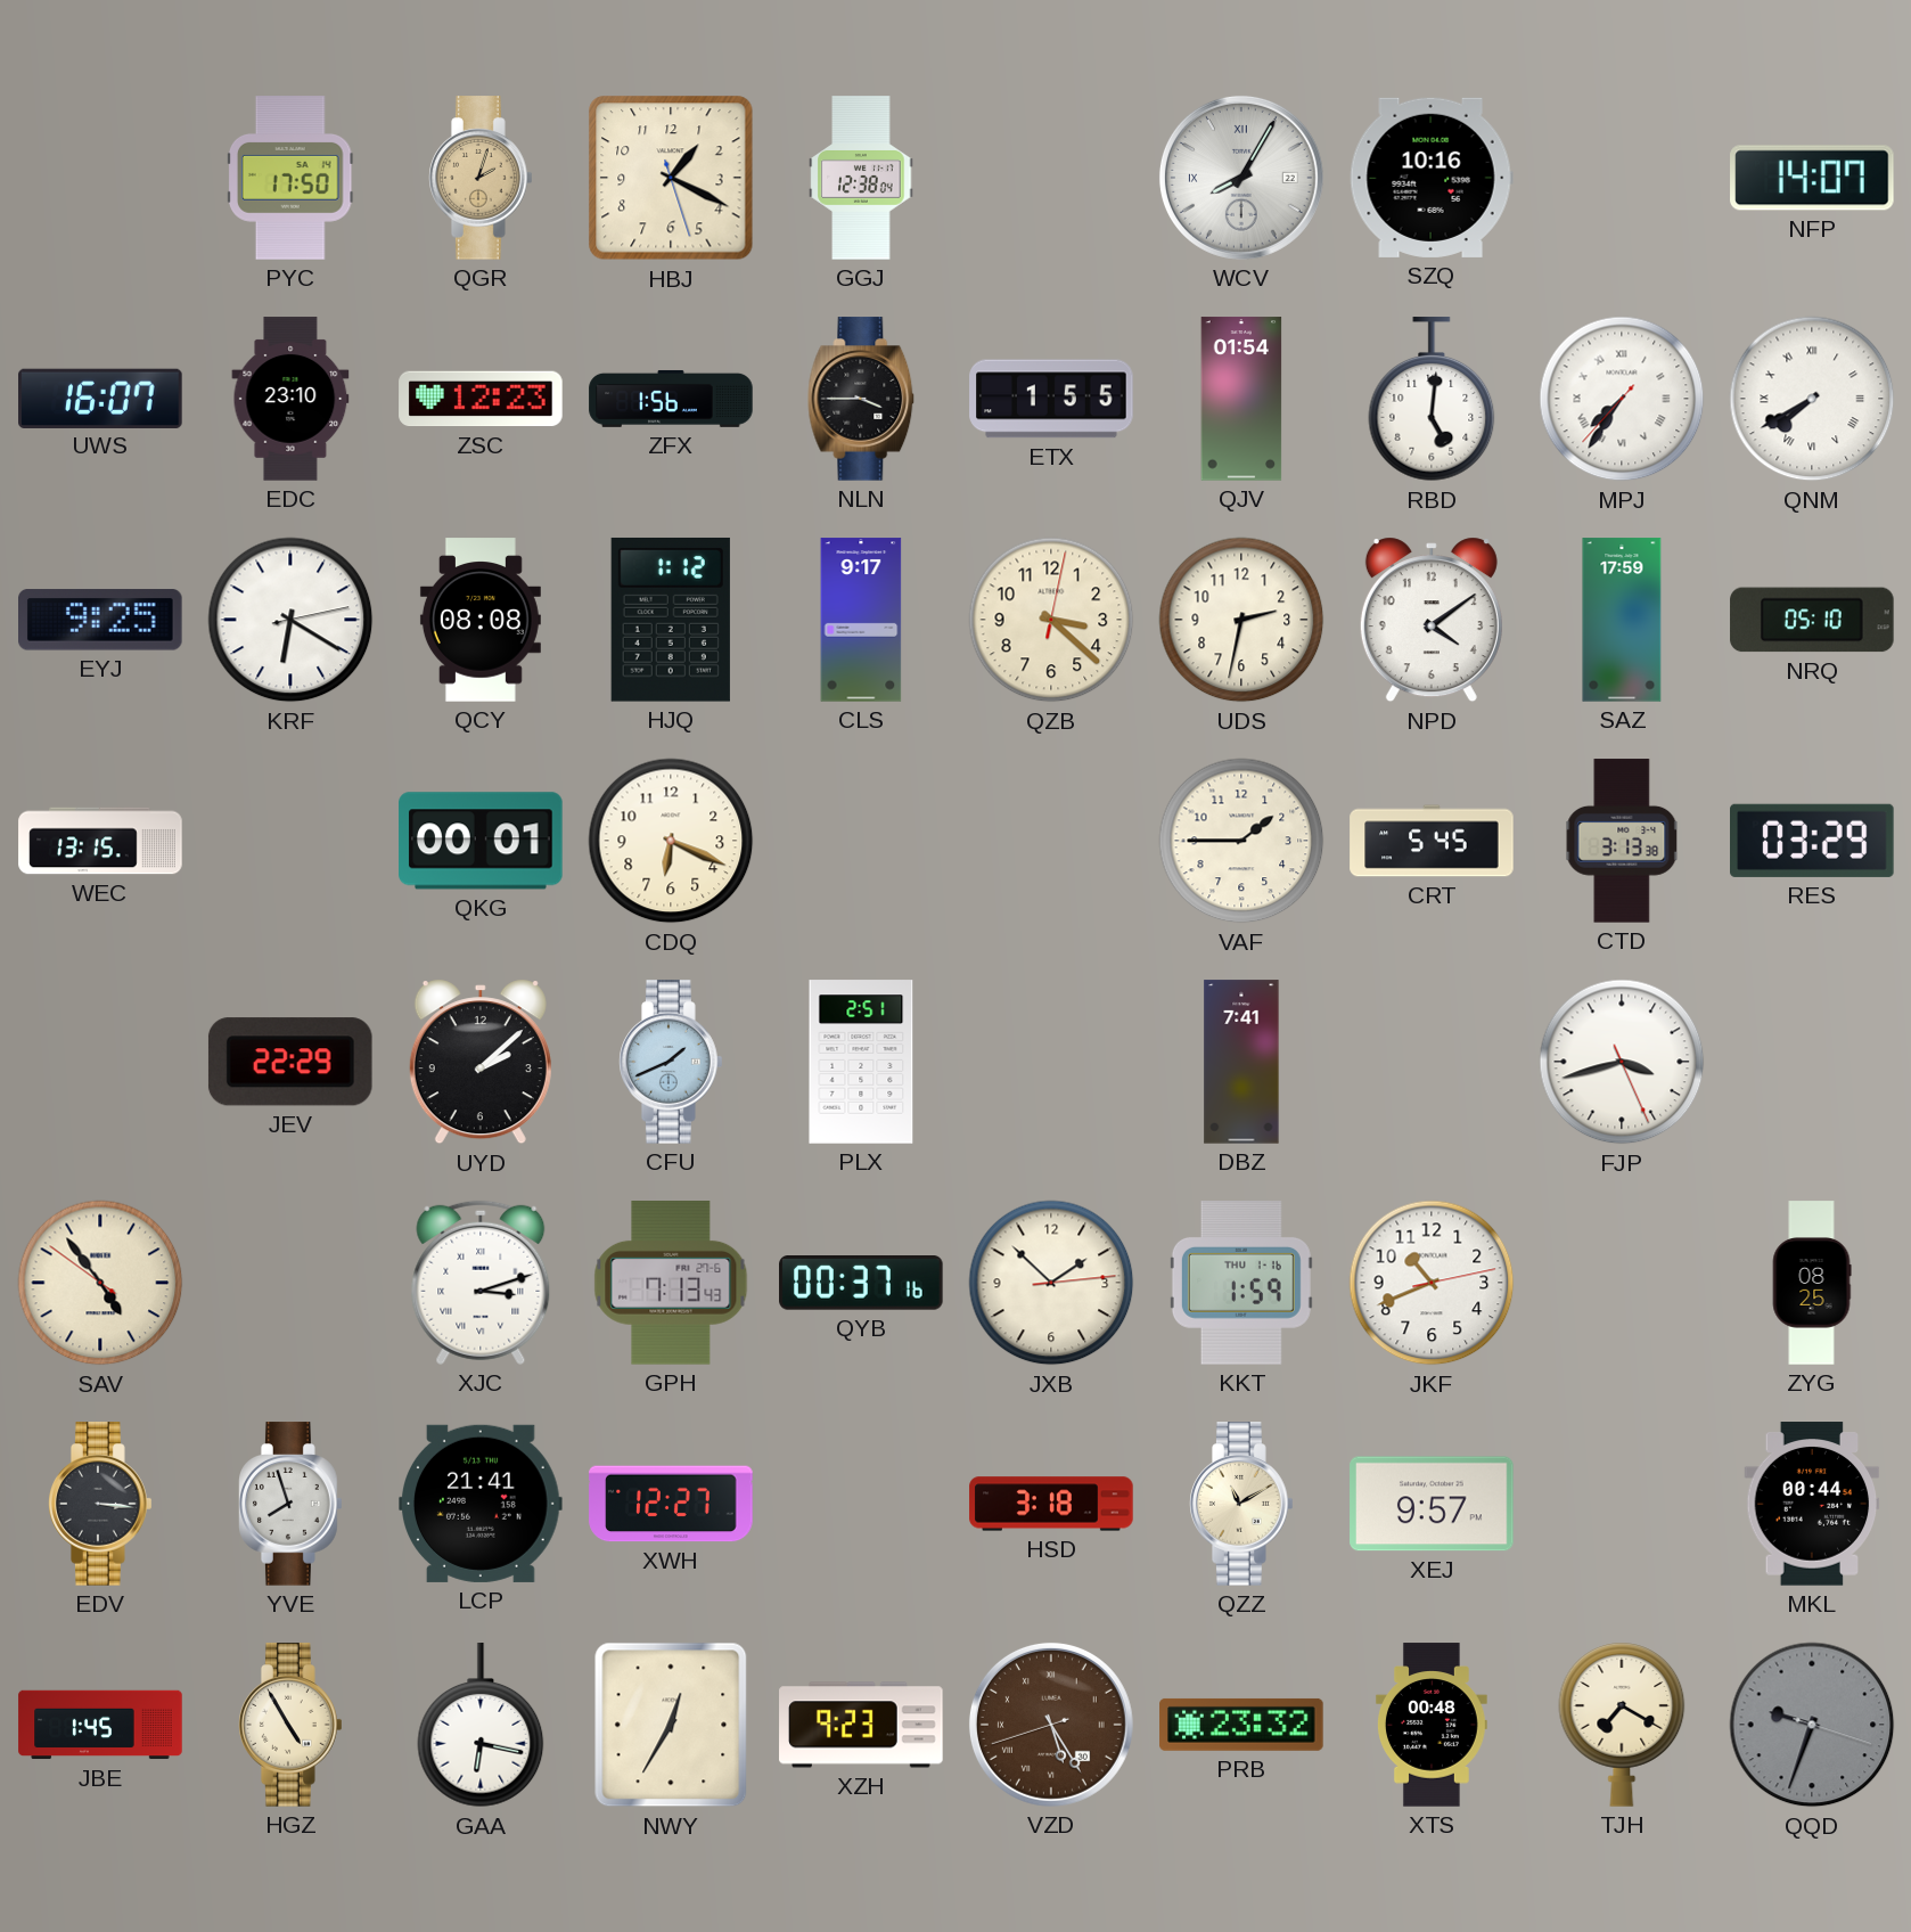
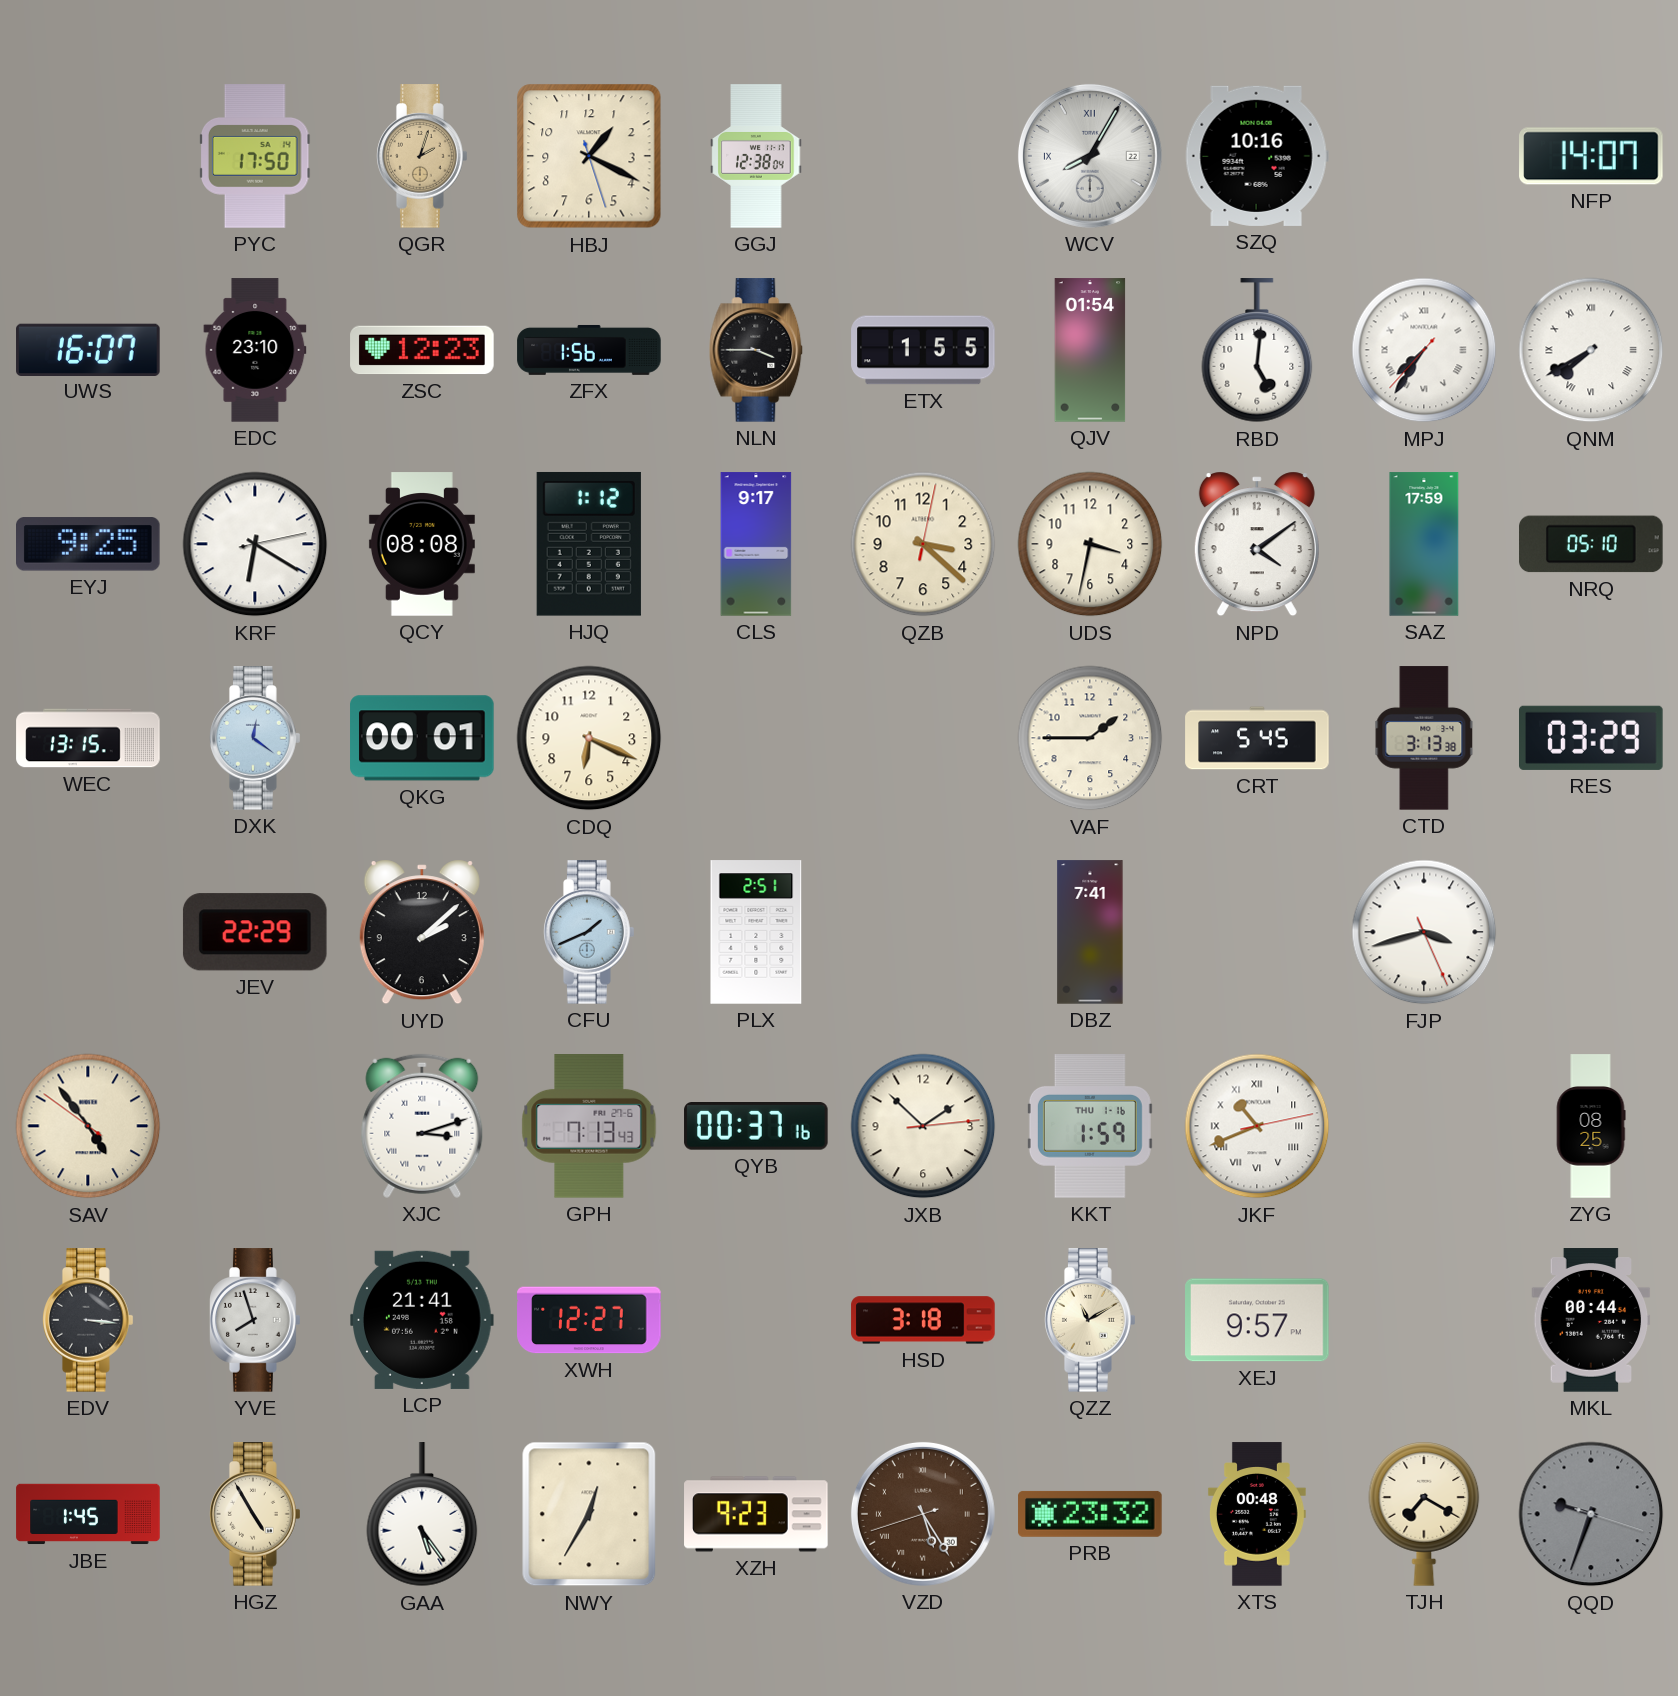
UDS: 2:32 -> 3:32 (1090, 544)
DXK: none -> 12:21 (255, 738)
JKF numerals: Arabic -> Roman (1257, 1126)
GAA: 6:17 -> 5:24 (422, 1515)
